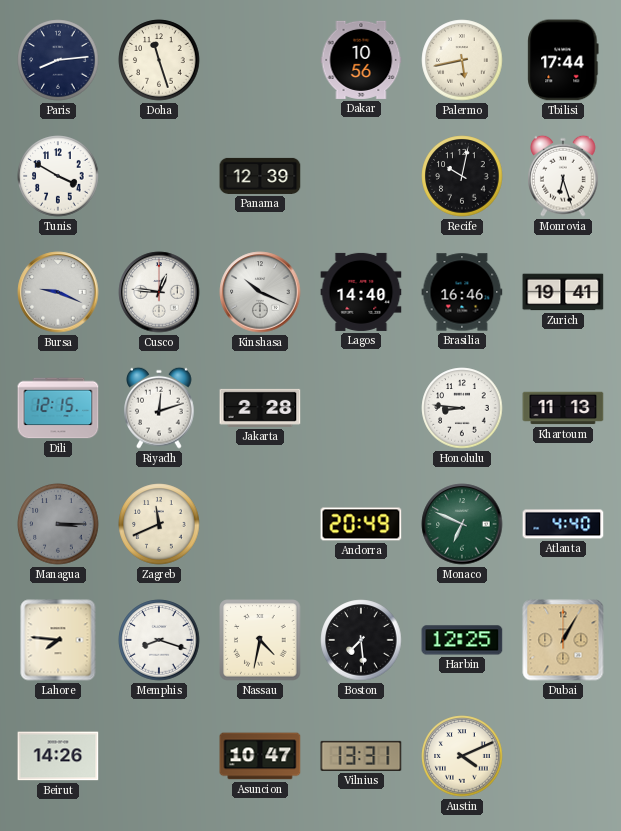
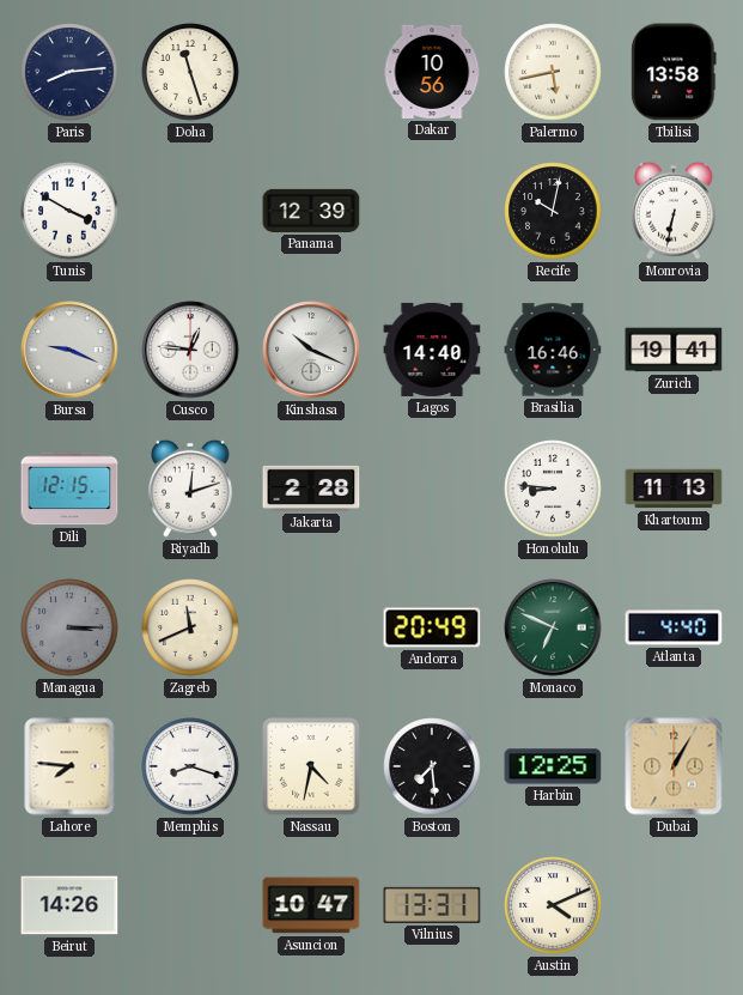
Tbilisi: 17:44 -> 13:58 (674, 72)
Monrovia: 6:27 -> 6:32 (674, 211)
